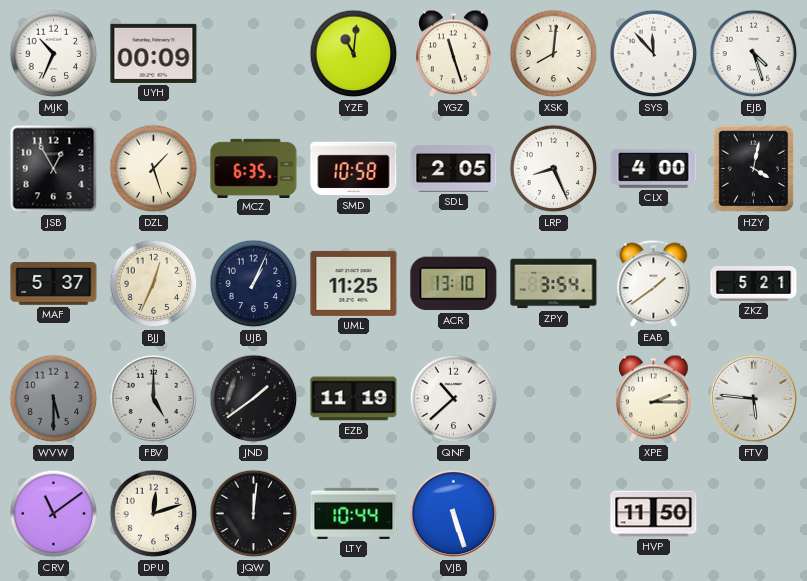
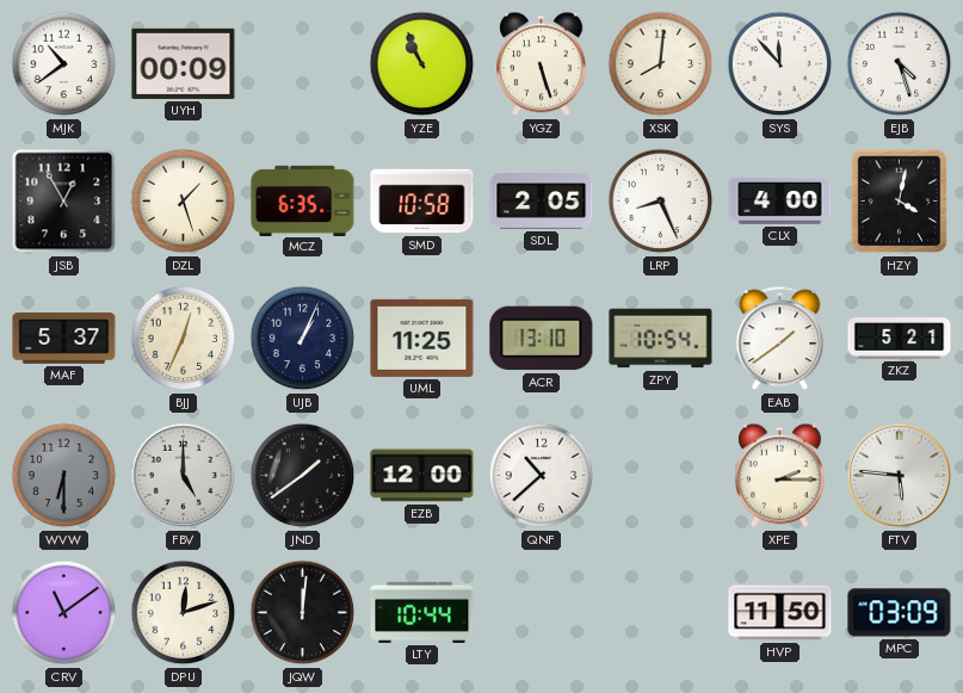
MJK: 10:34 -> 10:39 (64, 64)
YZE: 11:01 -> 10:56 (422, 64)
YGZ: 11:27 -> 5:27 (542, 64)
ZPY: 3:54 -> 10:54 (661, 339)
WVW: 5:30 -> 6:30 (64, 476)
EZB: 11:19 -> 12:00 (422, 476)
VJB: 5:27 -> none (454, 514)
MPC: none -> 03:09 (900, 613)
